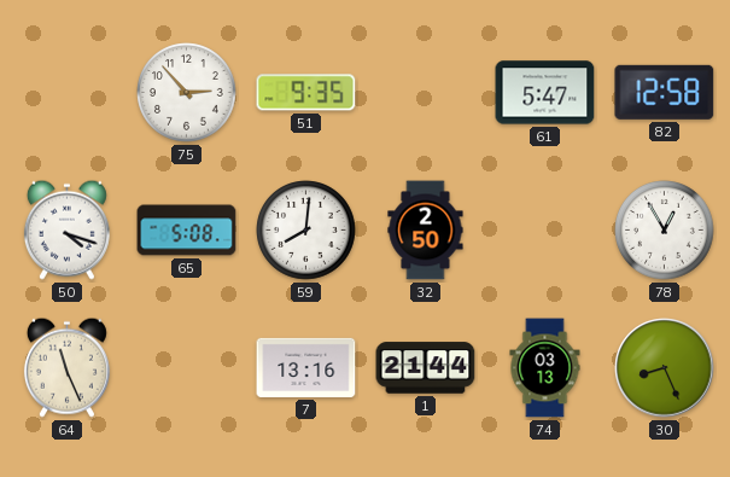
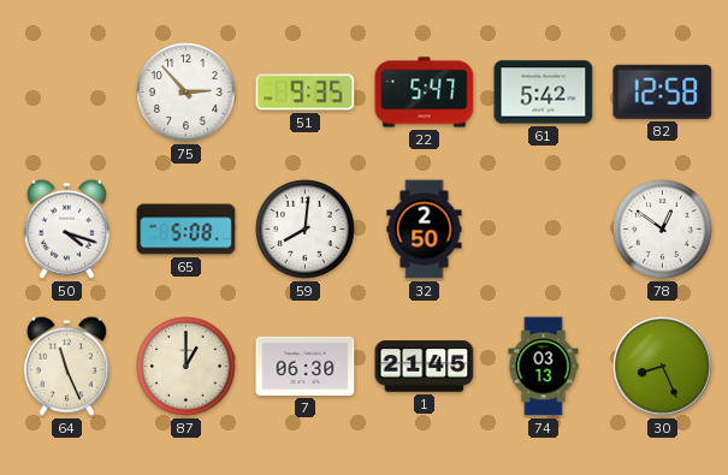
22: none -> 5:47 (425, 93)
61: 5:47 -> 5:42 (544, 93)
78: 12:55 -> 12:51 (663, 230)
87: none -> 1:00 (187, 367)
7: 13:16 -> 06:30 (306, 366)
1: 21:44 -> 21:45 (425, 367)
